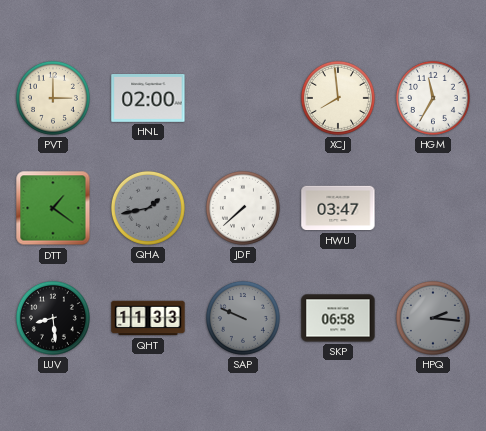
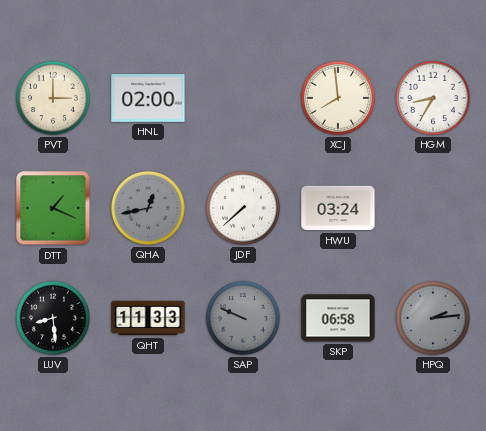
HGM: 11:35 -> 8:35 (433, 98)
DTT: 1:21 -> 1:19 (53, 208)
QHA: 1:43 -> 12:43 (148, 208)
HWU: 03:47 -> 03:24 (338, 208)
HPQ: 2:16 -> 2:14 (433, 318)
